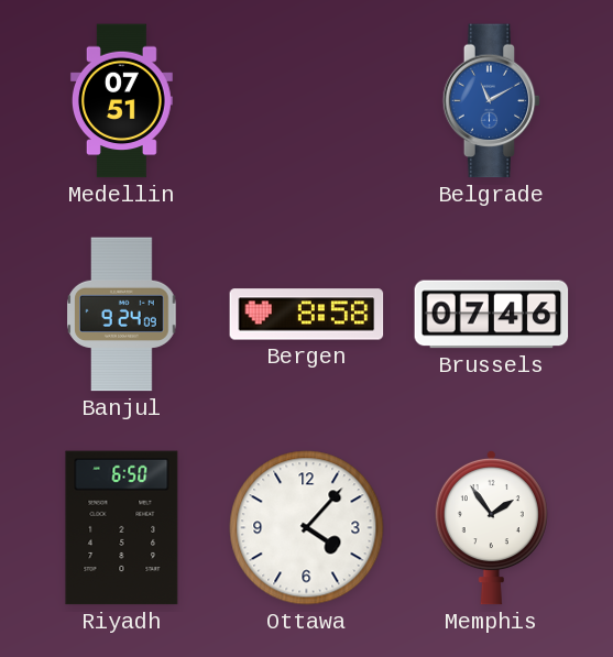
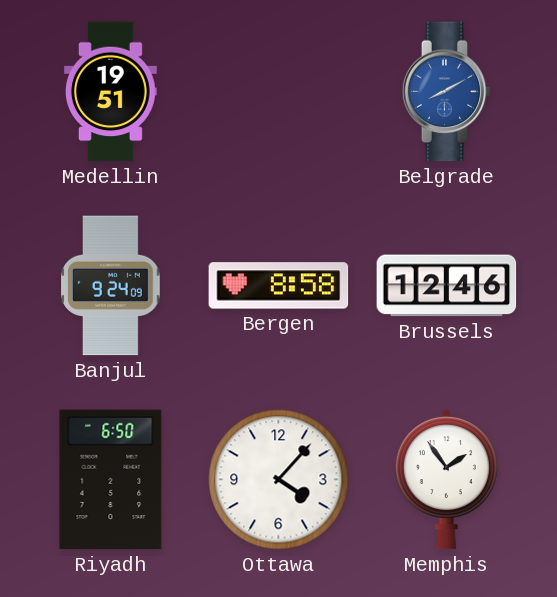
Medellin: 07:51 -> 19:51 (110, 92)
Belgrade: 11:10 -> 8:10 (447, 92)
Brussels: 07:46 -> 12:46 (447, 286)
